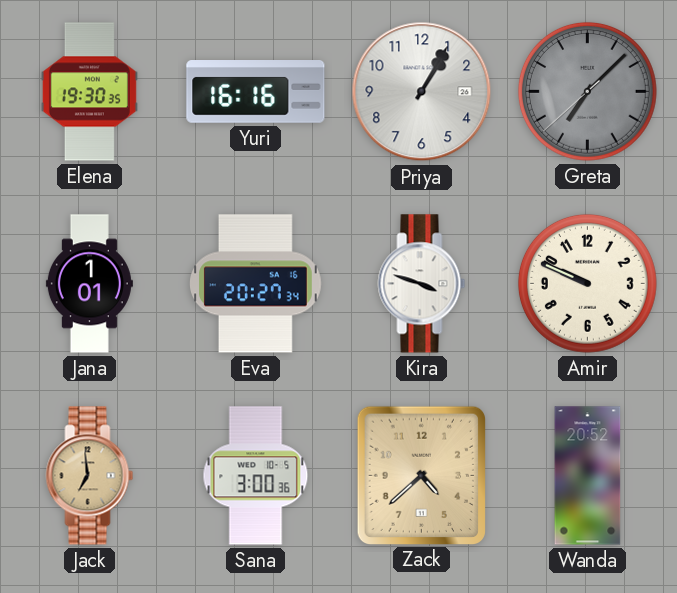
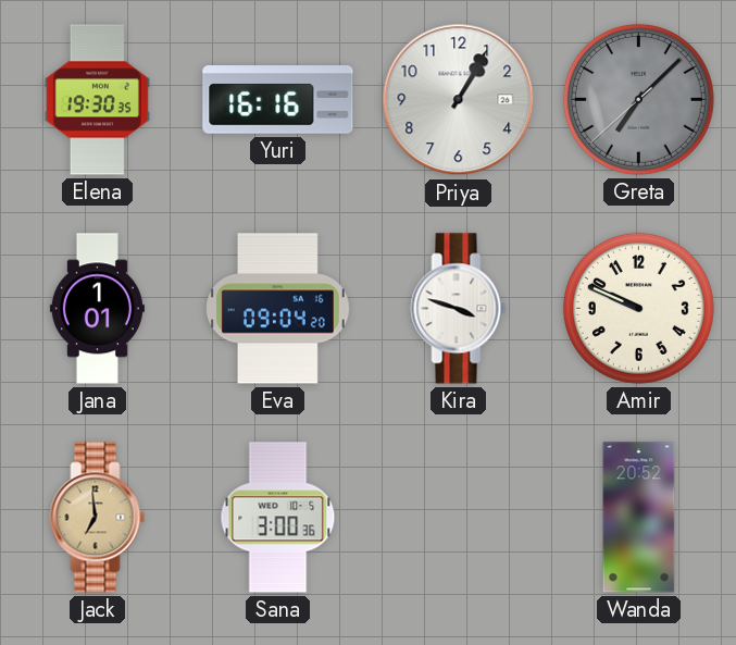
Eva: 20:27 -> 09:04 (278, 309)
Zack: 4:38 -> none (421, 475)
